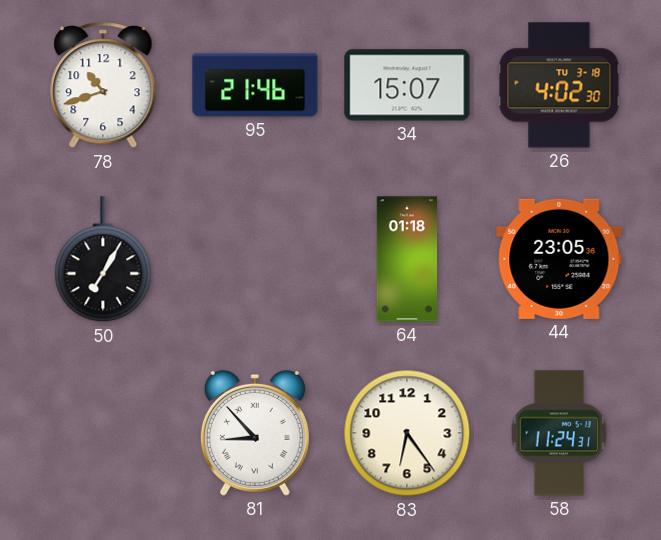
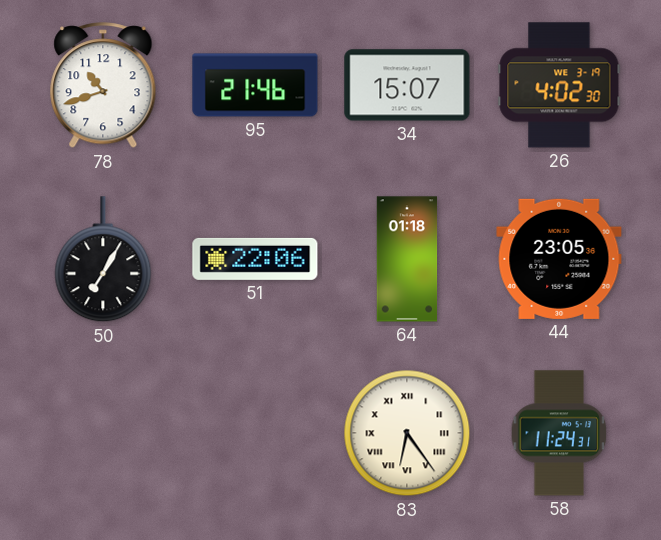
26 date: TU 3-18 -> WE 3-19 (559, 85)
51: none -> 22:06 (255, 259)
81: 8:53 -> none (255, 433)
83 numerals: Arabic -> Roman (407, 433)
